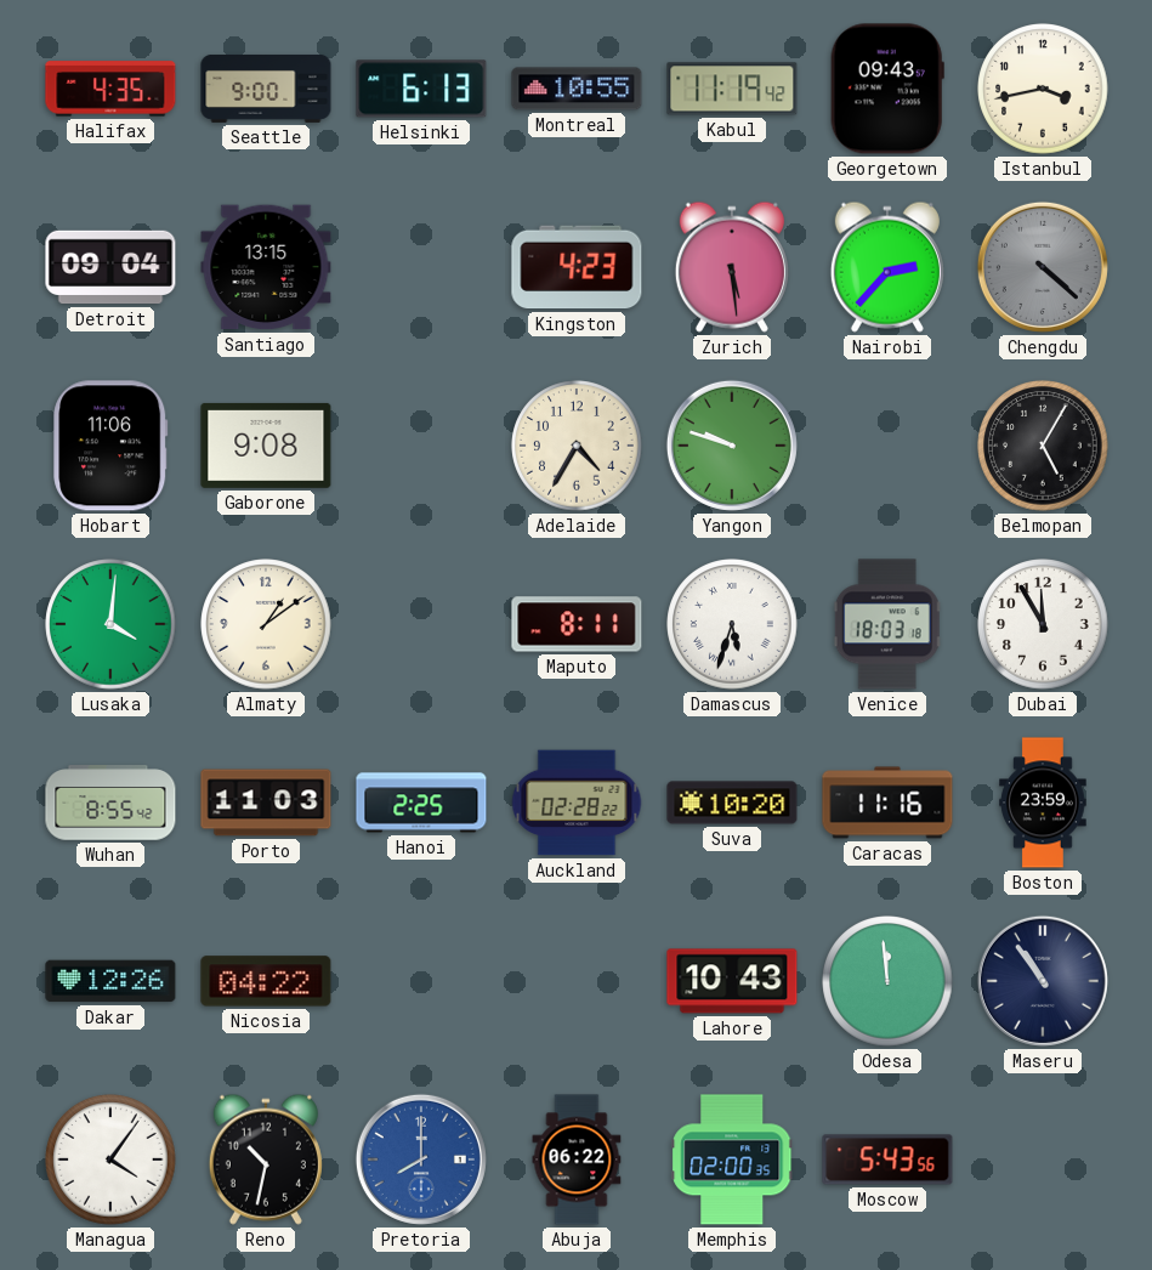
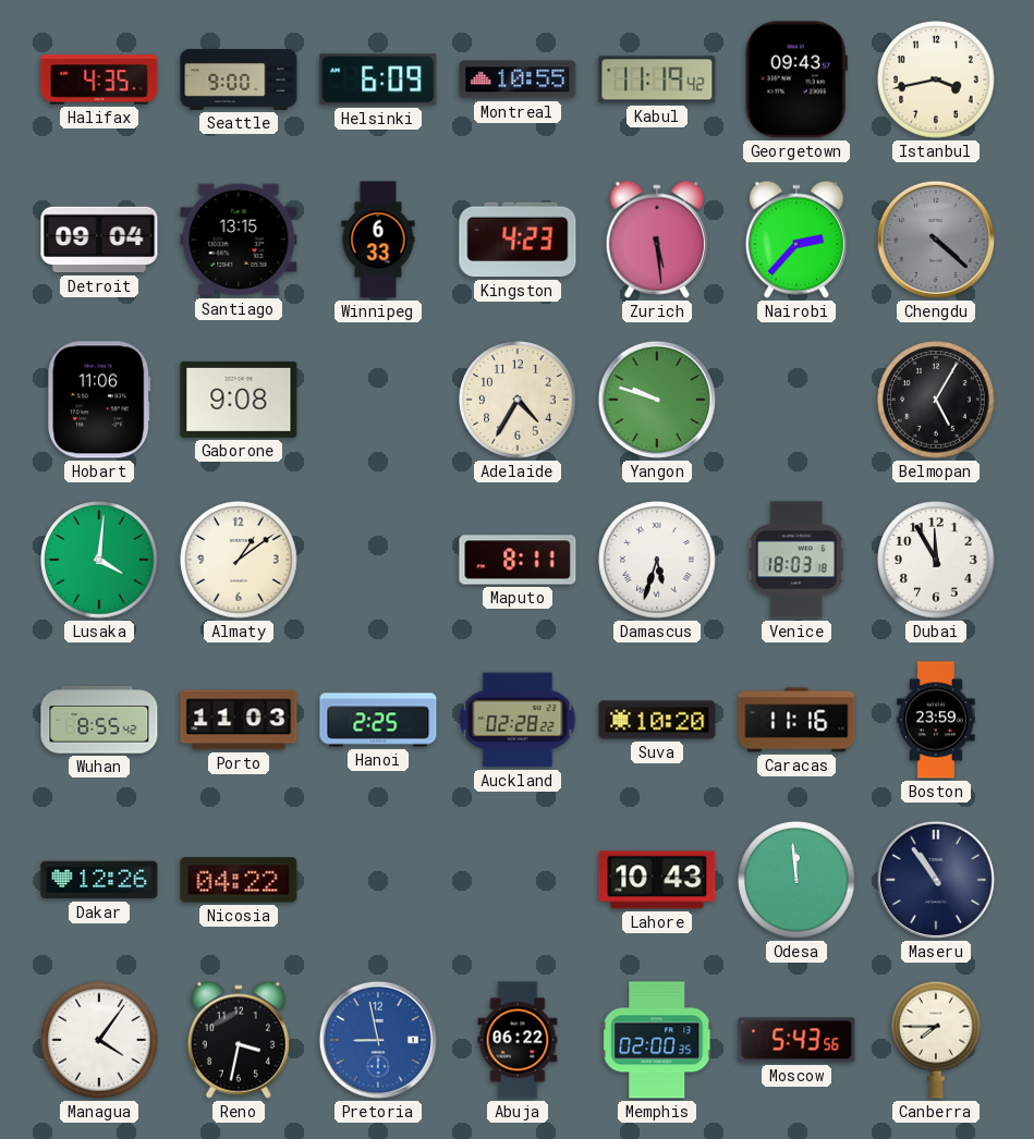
Helsinki: 6:13 -> 6:09 (378, 79)
Winnipeg: none -> 6:33 (378, 240)
Reno: 10:32 -> 3:32 (239, 1040)
Pretoria: 8:00 -> 8:58 (378, 1040)
Canberra: none -> 7:45 (937, 1040)
